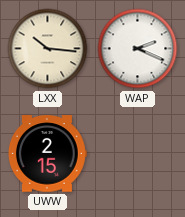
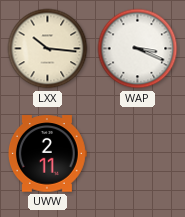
WAP: 2:19 -> 3:19 (138, 49)
UWW: 2:15 -> 2:11 (47, 154)
